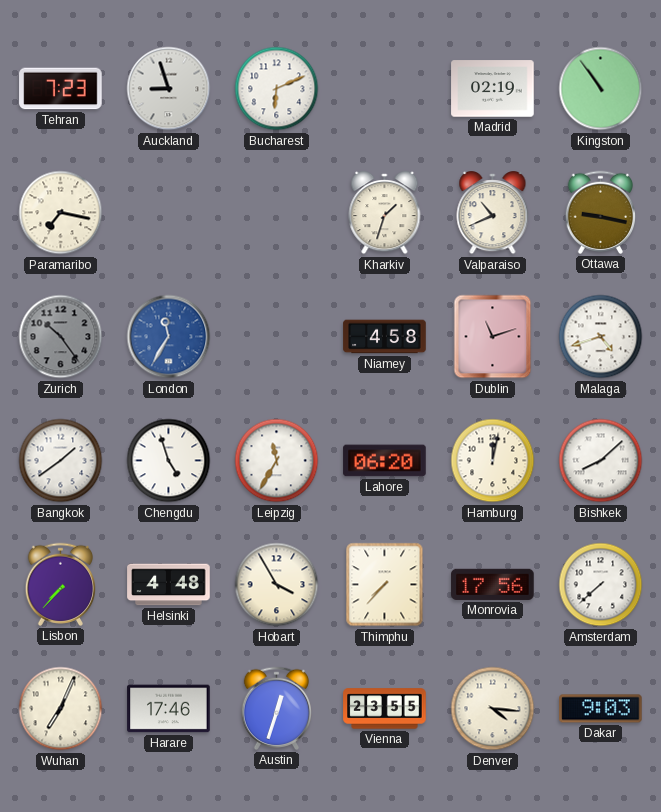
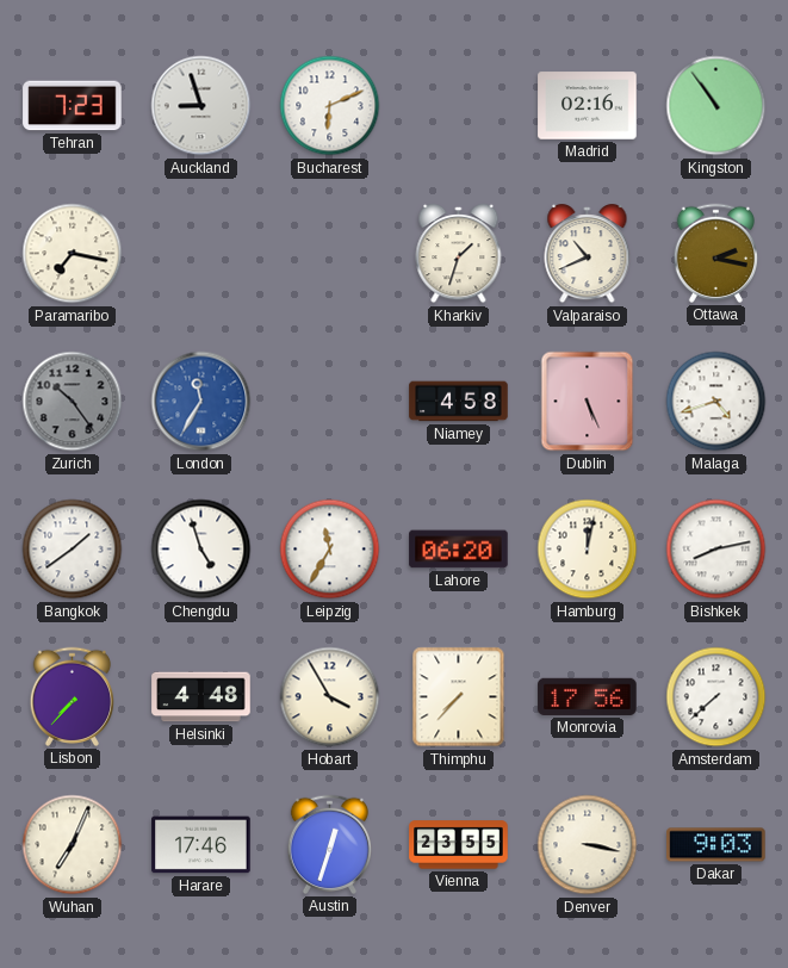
Madrid: 02:19 -> 02:16 (588, 106)
Ottawa: 9:17 -> 2:17 (715, 253)
Dublin: 11:12 -> 5:26 (588, 402)
Bishkek: 8:08 -> 8:13 (716, 550)
Denver: 4:16 -> 3:17 (588, 845)
